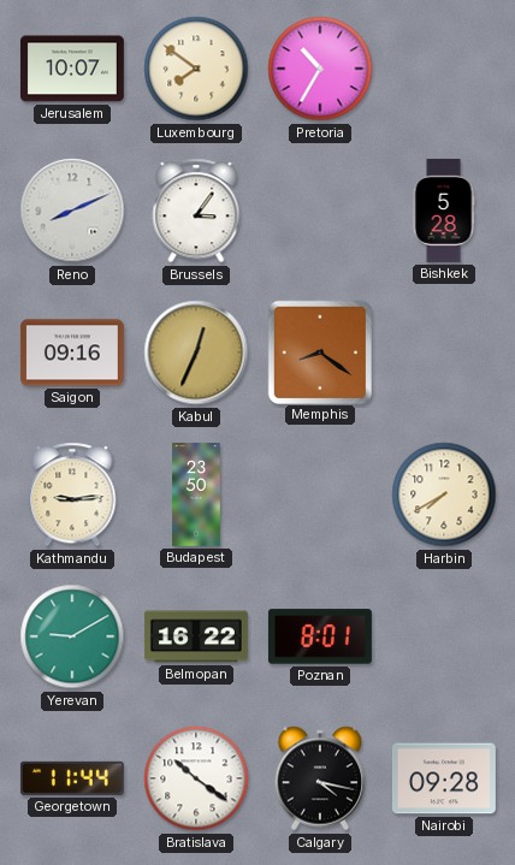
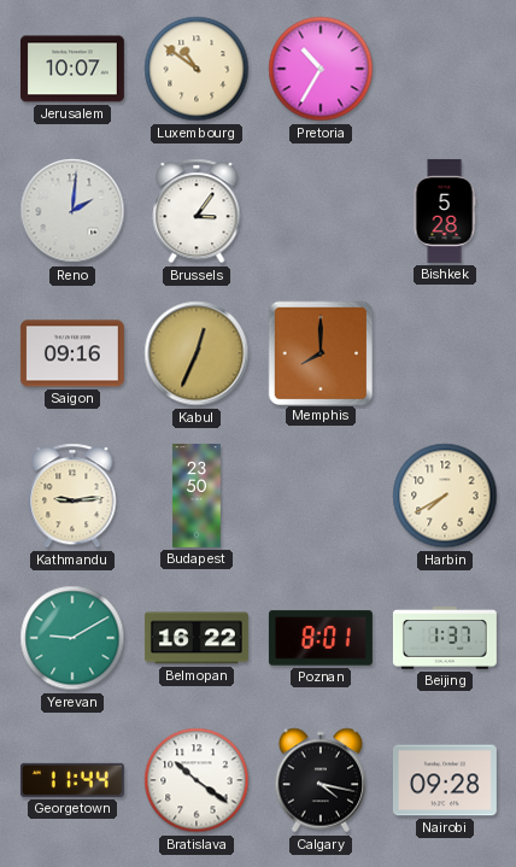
Luxembourg: 7:51 -> 10:51 (197, 69)
Reno: 8:11 -> 2:01 (72, 211)
Memphis: 8:21 -> 8:00 (319, 352)
Beijing: none -> 1:37 (445, 638)
